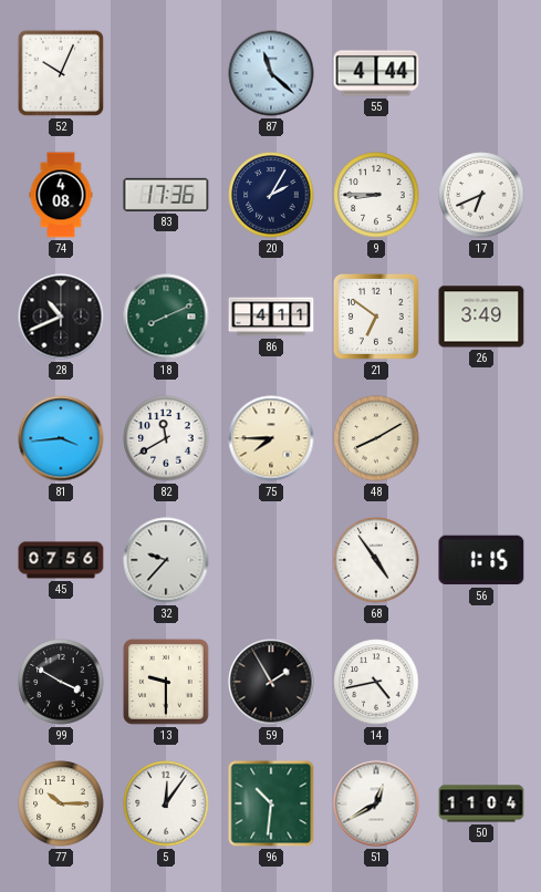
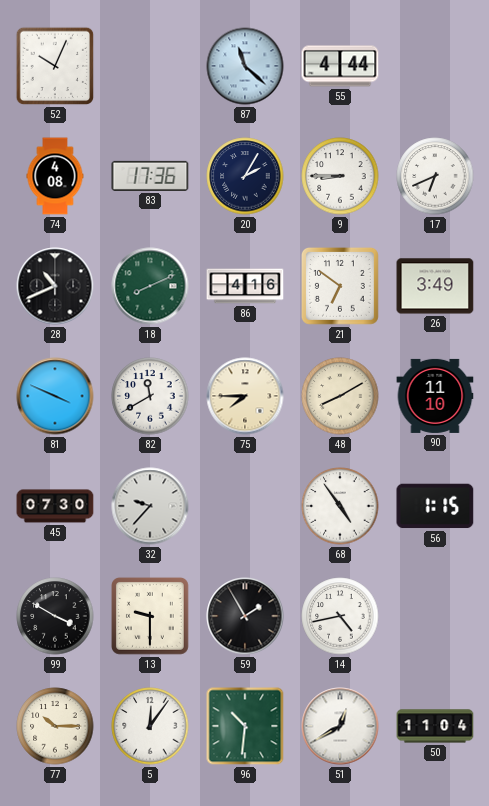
86: 4:11 -> 4:16 (245, 286)
81: 3:44 -> 3:49 (55, 396)
90: none -> 11:10 (435, 396)
45: 07:56 -> 07:30 (55, 506)
